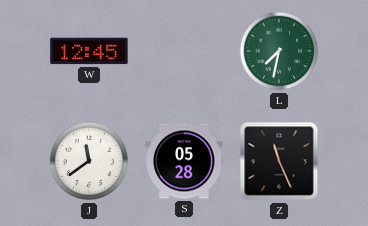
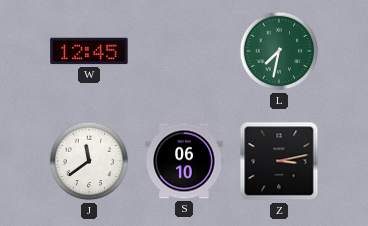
S: 05:28 -> 06:10 (184, 161)
Z: 11:26 -> 3:13 (279, 161)
